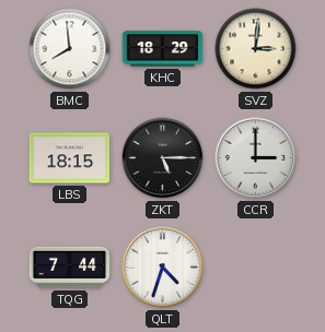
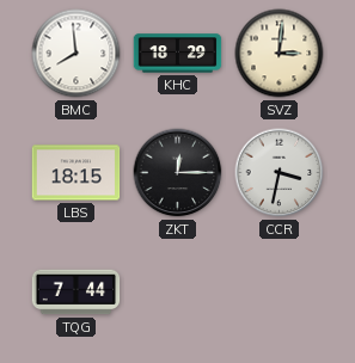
ZKT: 5:15 -> 12:15 (178, 173)
CCR: 3:00 -> 3:32 (280, 173)
QLT: 4:33 -> none (163, 268)
